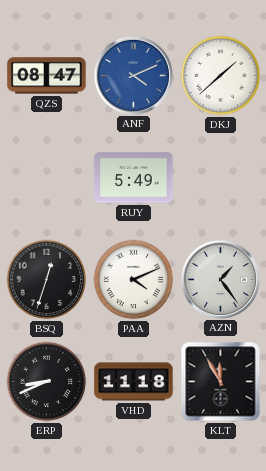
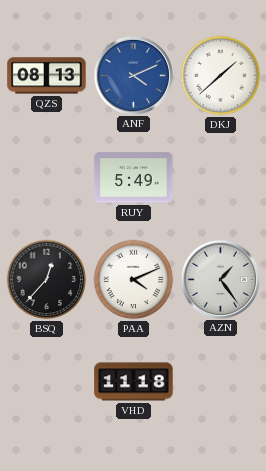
QZS: 08:47 -> 08:13 (47, 76)
BSQ: 12:33 -> 12:37 (47, 280)
ERP: 8:41 -> none (47, 382)
KLT: 11:55 -> none (221, 382)
